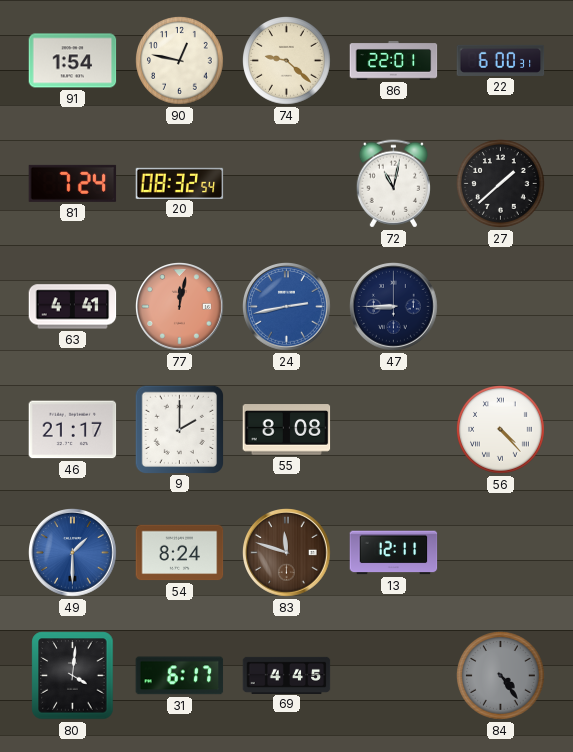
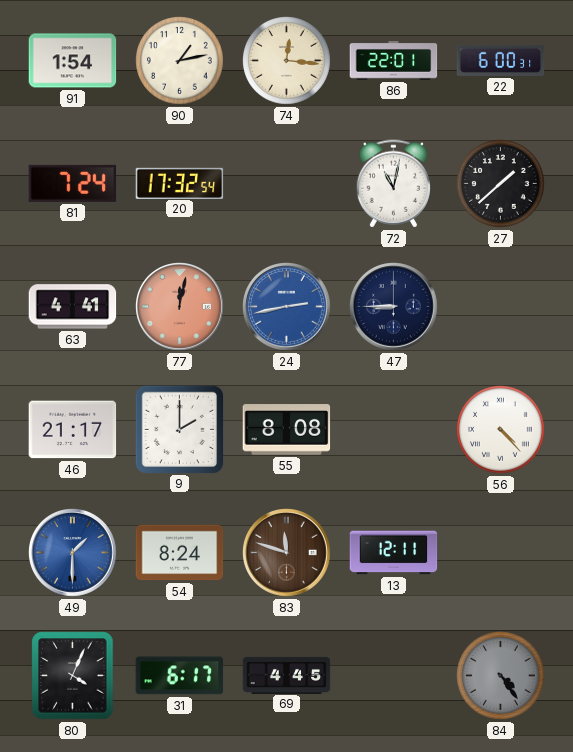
90: 12:47 -> 1:13 (180, 61)
74: 9:22 -> 12:16 (287, 61)
20: 08:32 -> 17:32 (180, 183)
80: 4:01 -> 4:04 (73, 676)
